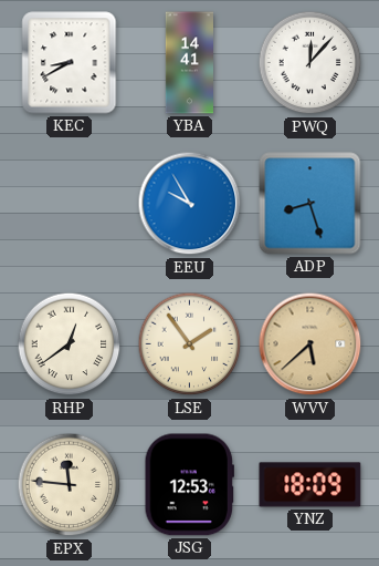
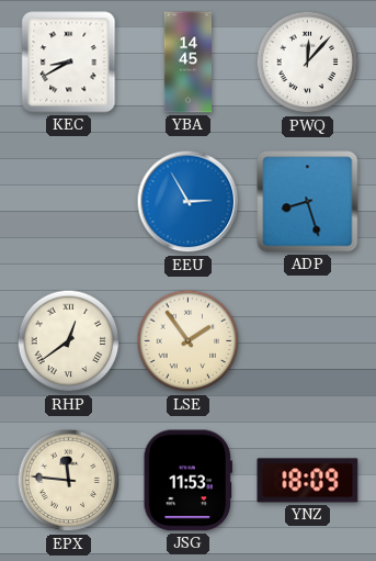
YBA: 14:41 -> 14:45 (187, 63)
EEU: 9:55 -> 2:55 (189, 202)
WVV: 5:38 -> none (310, 344)
JSG: 12:53 -> 11:53 (187, 481)
